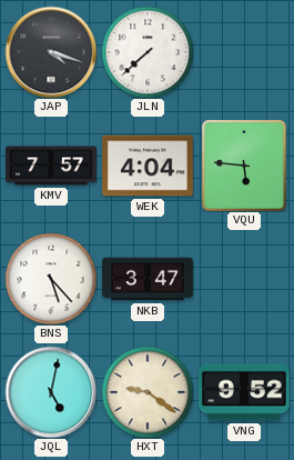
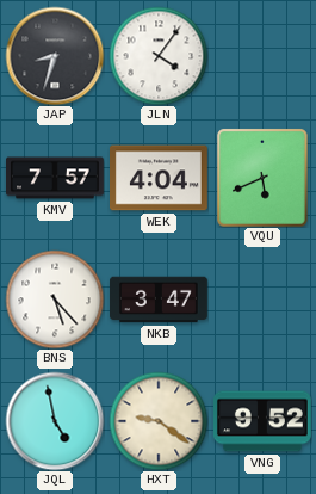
JAP: 4:18 -> 8:33 (55, 56)
JLN: 7:38 -> 4:06 (159, 56)
VQU: 5:46 -> 5:41 (264, 178)
JQL: 5:02 -> 4:58 (55, 421)
